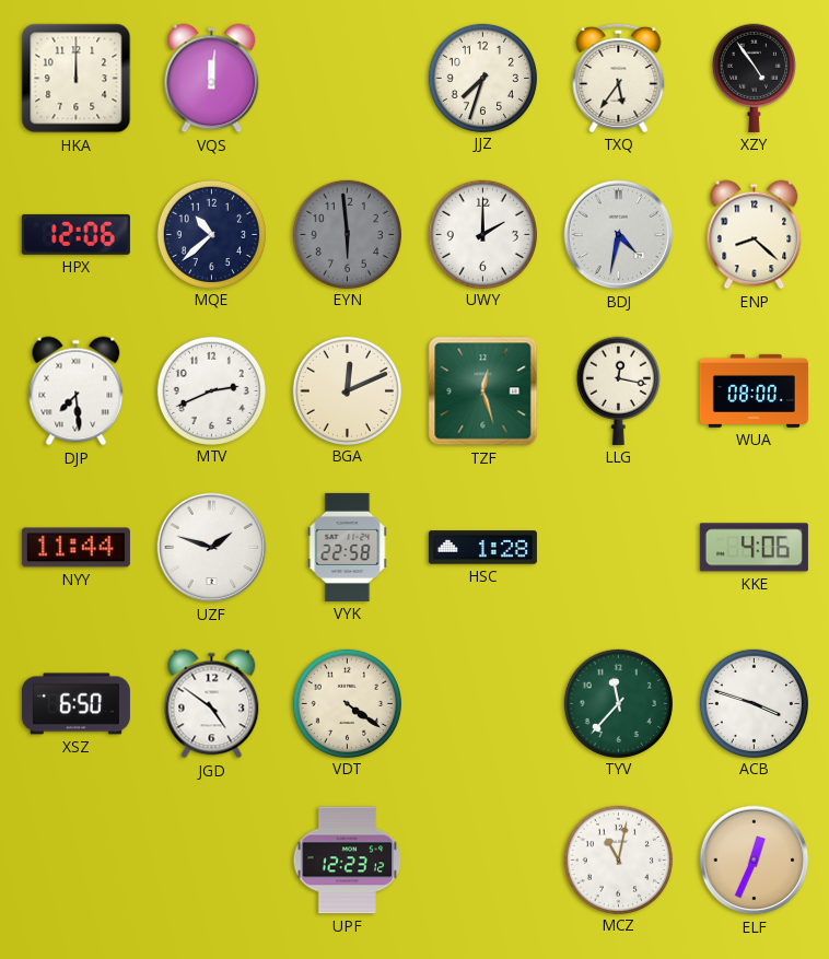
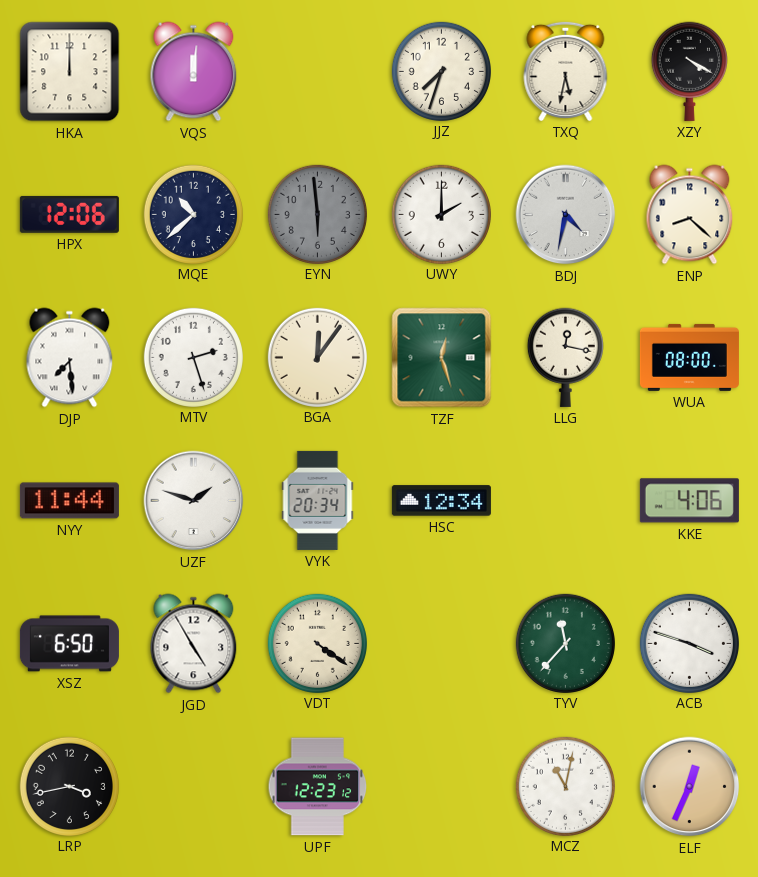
TXQ: 5:36 -> 5:32 (566, 71)
XZY: 4:54 -> 4:20 (689, 71)
MTV: 2:41 -> 2:27 (193, 357)
BGA: 12:11 -> 12:06 (317, 357)
VYK: 22:58 -> 20:34 (318, 500)
HSC: 1:28 -> 12:34 (441, 501)
JGD: 4:51 -> 4:55 (194, 644)
LRP: none -> 3:43 (69, 786)
